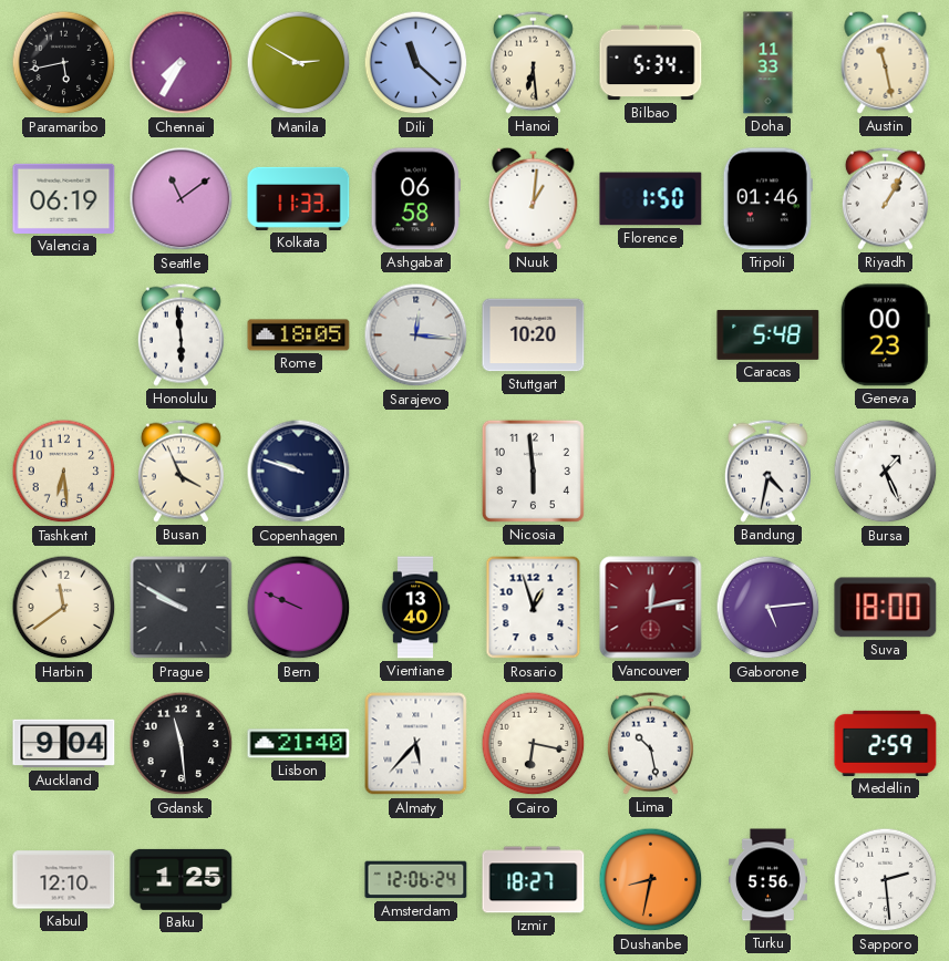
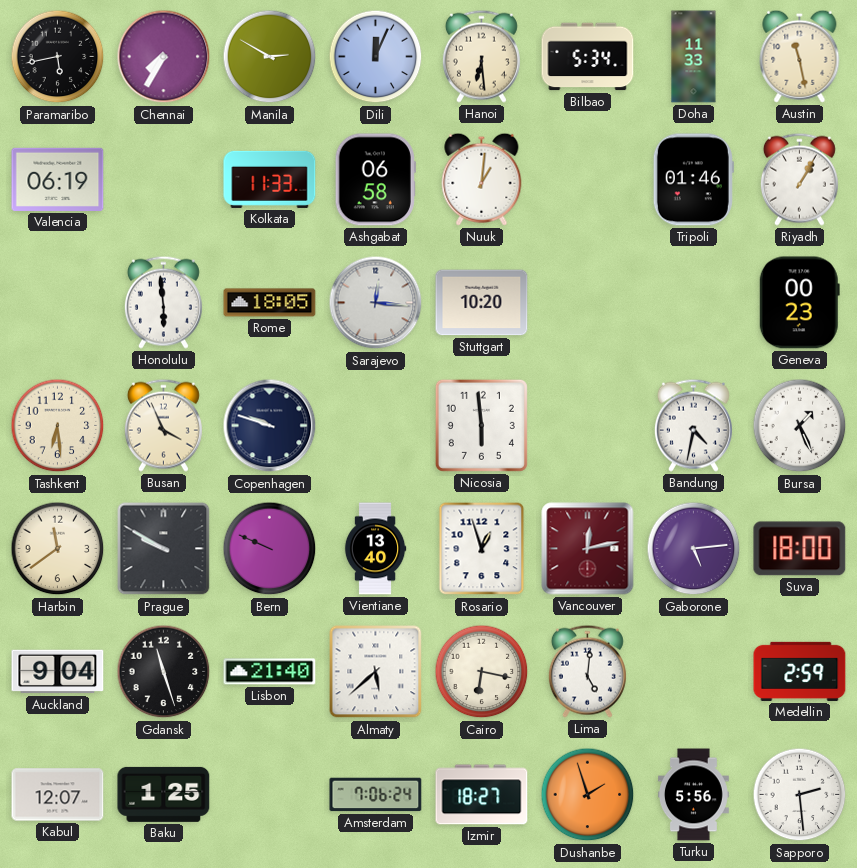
Dili: 11:22 -> 12:04 (376, 57)
Seattle: 11:09 -> none (182, 199)
Florence: 1:50 -> none (651, 199)
Caracas: 5:48 -> none (769, 334)
Gdansk: 11:29 -> 11:27 (164, 672)
Almaty: 5:37 -> 5:38 (376, 672)
Lima: 10:28 -> 5:01 (587, 671)
Kabul: 12:10 -> 12:07 (58, 795)
Amsterdam: 12:06 -> 7:06 (376, 795)
Dushanbe: 8:32 -> 1:57 (588, 795)
